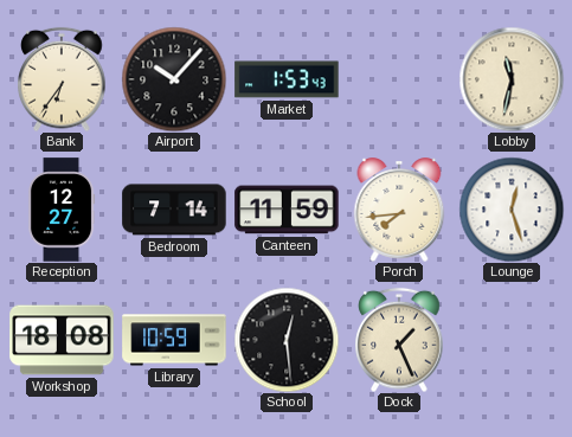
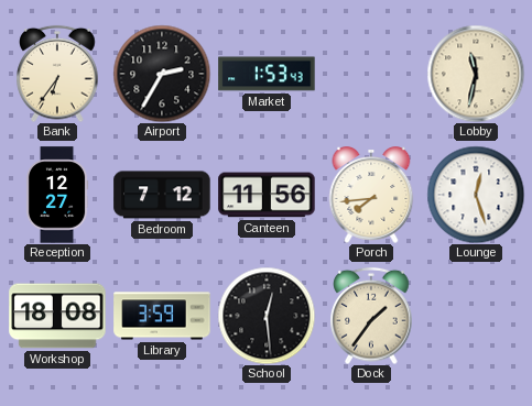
Airport: 10:07 -> 2:35 (162, 74)
Bedroom: 7:14 -> 7:12 (162, 195)
Canteen: 11:59 -> 11:56 (267, 195)
Library: 10:59 -> 3:59 (162, 316)
Dock: 1:26 -> 1:36 (371, 316)
